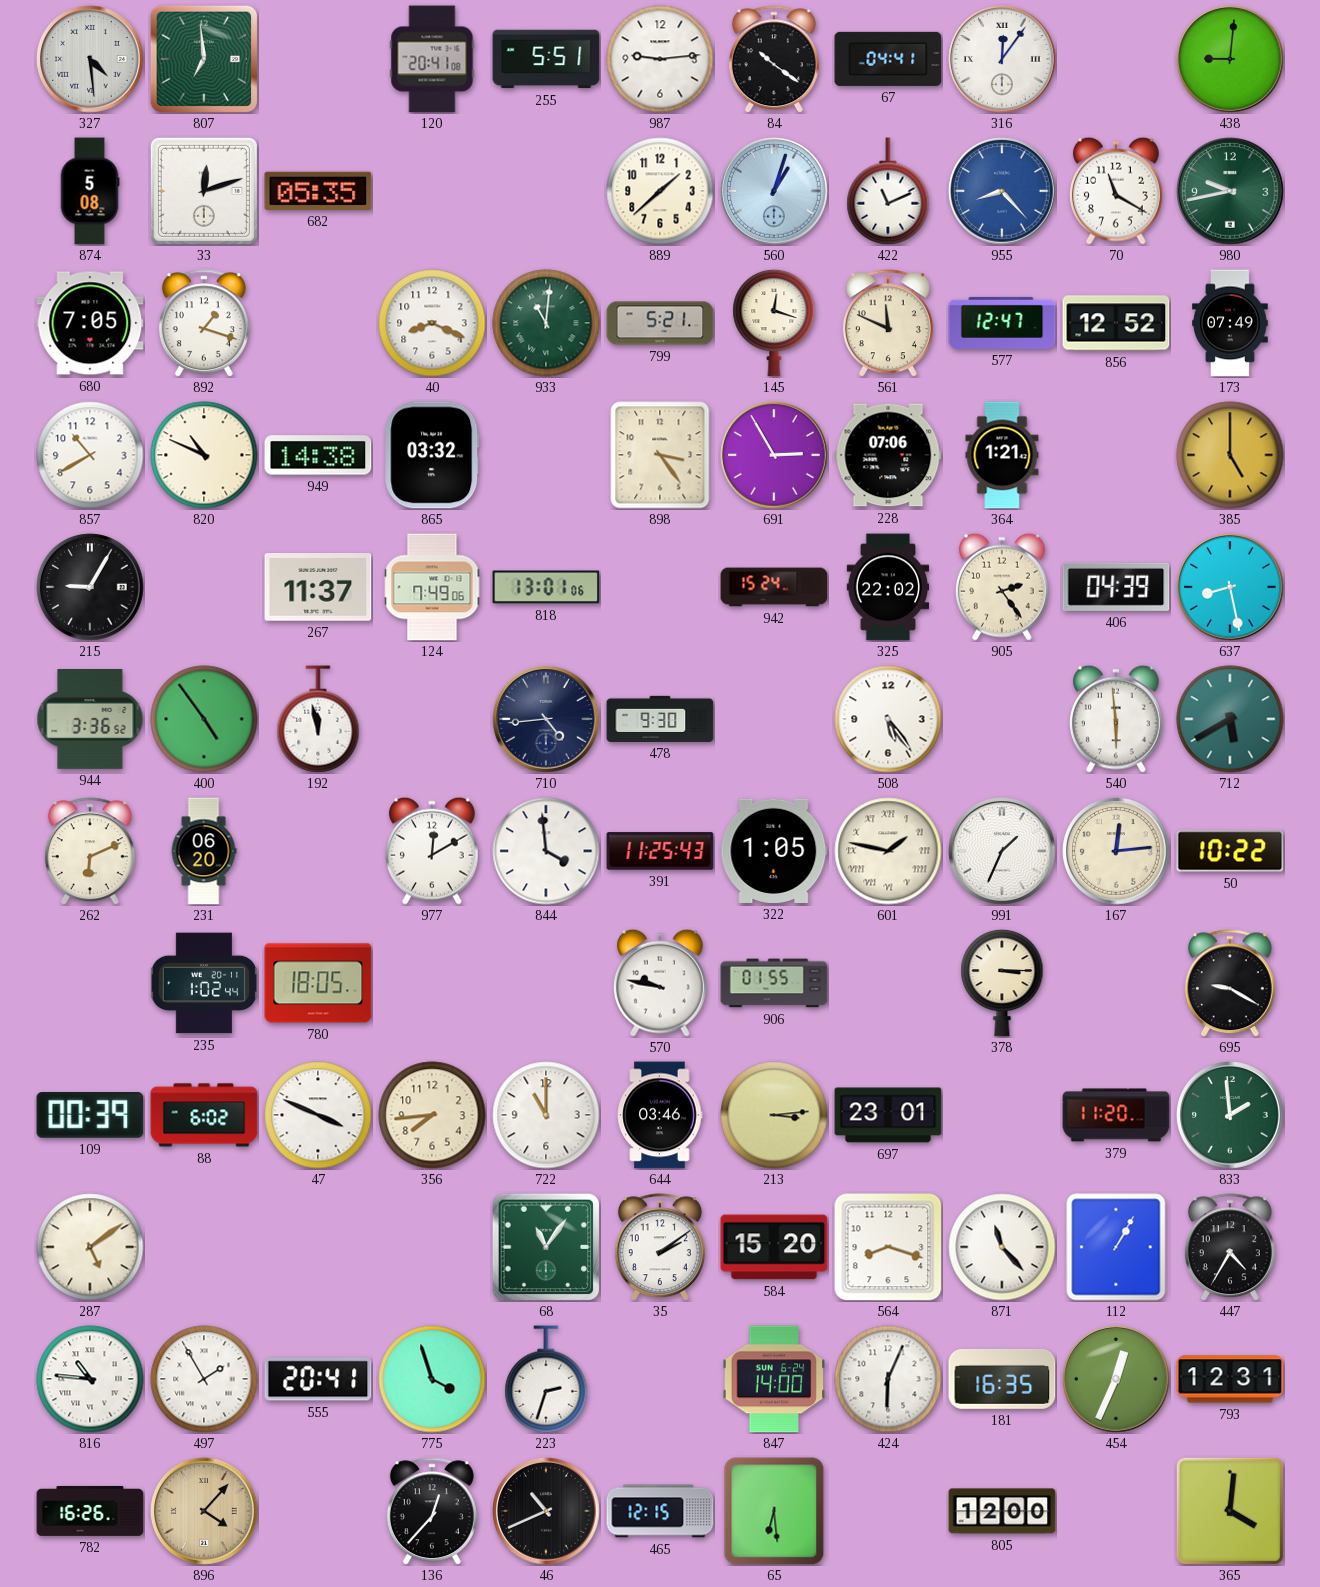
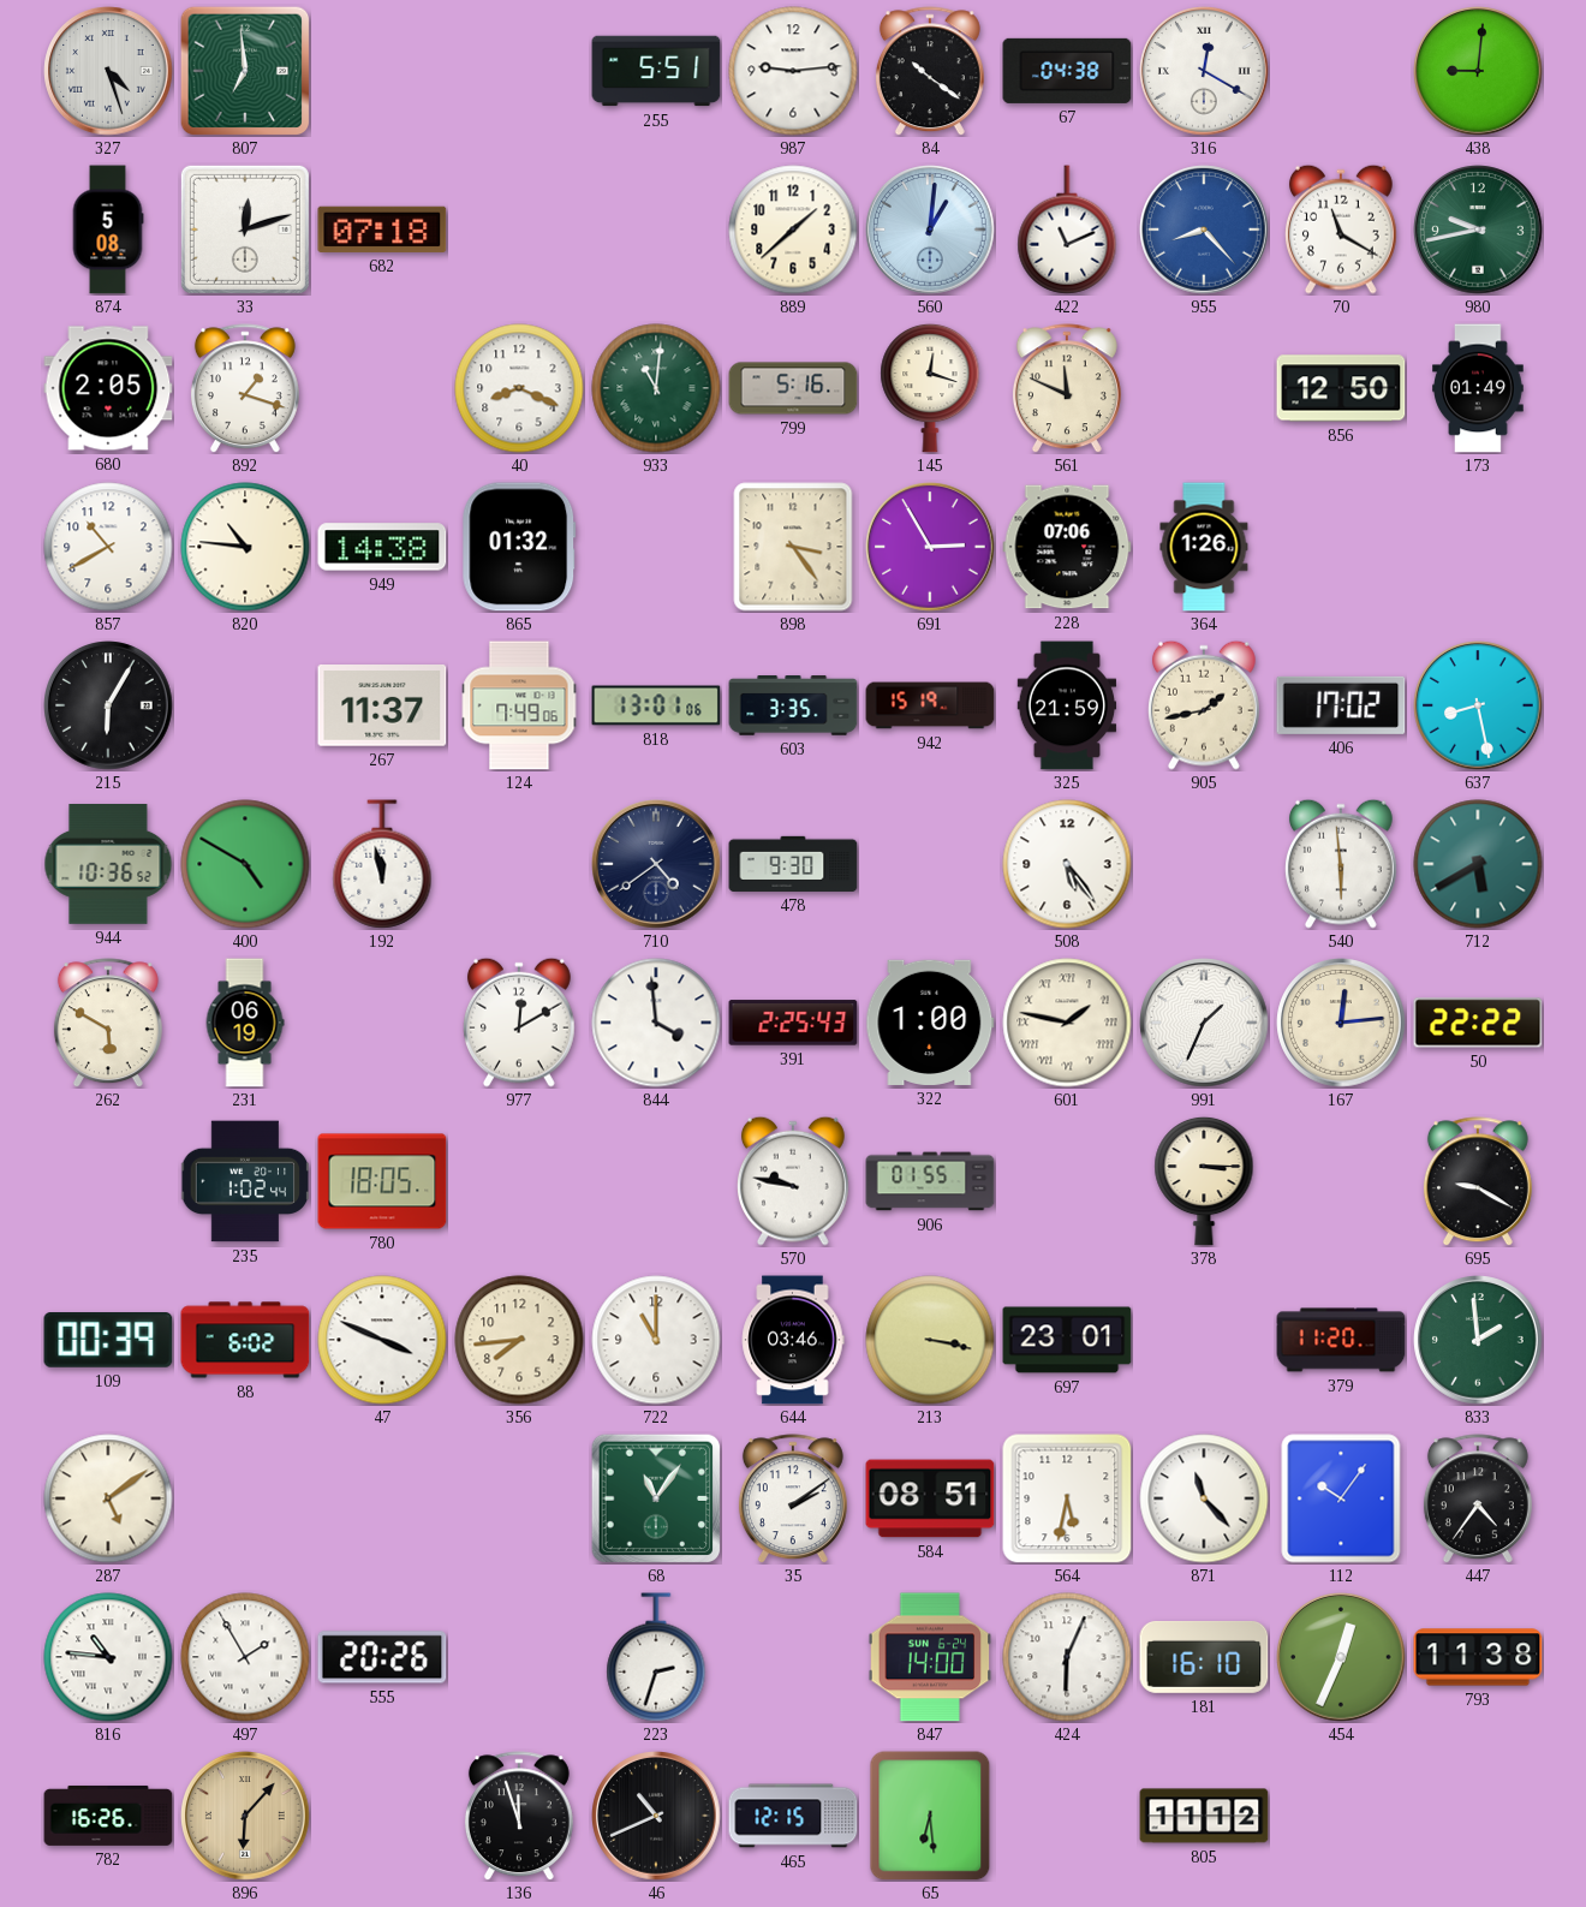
327: 4:29 -> 4:27 (108, 71)
120: 20:41 -> none (432, 59)
67: 04:41 -> 04:38 (1067, 71)
316: 12:06 -> 12:20 (1204, 71)
682: 05:35 -> 07:18 (382, 230)
560: 1:03 -> 1:01 (930, 230)
680: 7:05 -> 2:05 (108, 388)
799: 5:21 -> 5:16 (793, 388)
577: 12:47 -> none (1002, 323)
856: 12:52 -> 12:50 (1341, 388)
173: 07:49 -> 01:49 (1478, 388)
820: 10:49 -> 10:46 (245, 547)
865: 03:32 -> 01:32 (519, 547)
364: 1:21 -> 1:26 (1204, 547)
385: 5:00 -> none (1230, 455)
215: 9:05 -> 6:05 (108, 705)
603: none -> 3:35 (793, 705)
942: 15:24 -> 15:19 (930, 705)
325: 22:02 -> 21:59 (1067, 705)
905: 2:24 -> 1:43 (1204, 705)
406: 04:39 -> 17:02 (1341, 705)
944: 3:36 -> 10:36 (108, 865)
400: 4:54 -> 4:50 (245, 864)
710: 4:44 -> 4:39 (656, 864)
262: 6:11 -> 5:50 (108, 1023)
231: 06:20 -> 06:19 (245, 1023)
391: 11:25 -> 2:25 (793, 1023)
322: 1:05 -> 1:00 (930, 1023)
50: 10:22 -> 22:22 (1478, 1023)
213: 3:14 -> 3:17 (930, 1340)
584: 15:20 -> 08:51 (930, 1498)
564: 8:18 -> 5:32 (1067, 1498)
112: 1:05 -> 10:06 (1341, 1498)
447: 4:35 -> 4:36 (1478, 1498)
555: 20:41 -> 20:26 (382, 1657)
775: 3:57 -> none (432, 1379)
181: 16:35 -> 16:10 (1204, 1657)
793: 12:31 -> 11:38 (1478, 1657)
896: 4:07 -> 6:07 (245, 1816)
136: 12:37 -> 11:57 (519, 1816)
805: 12:00 -> 11:12 (1204, 1816)
365: 4:01 -> none (1230, 1511)
